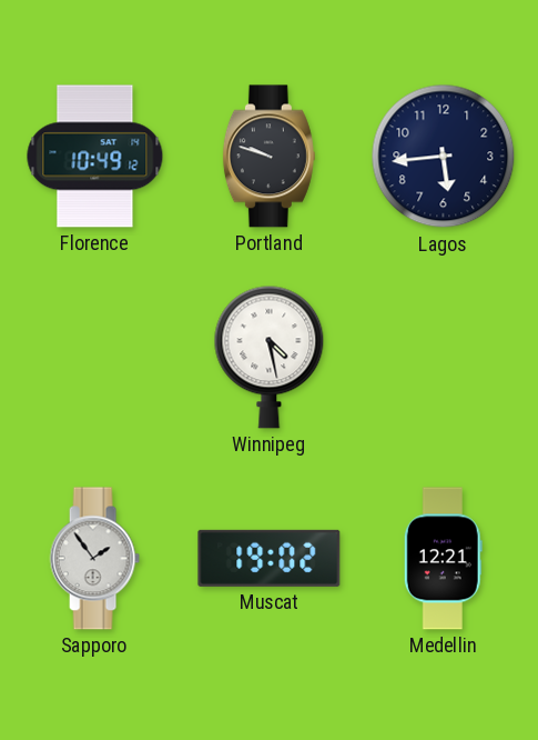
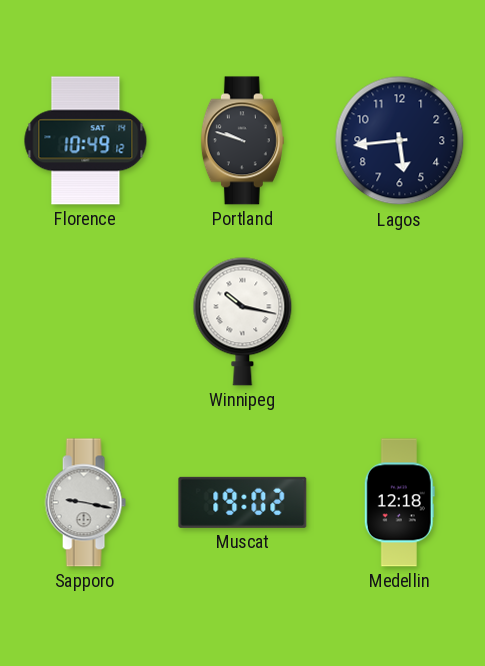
Winnipeg: 4:28 -> 10:17 (243, 321)
Sapporo: 1:54 -> 9:17 (85, 503)
Medellin: 12:21 -> 12:18 (399, 503)
